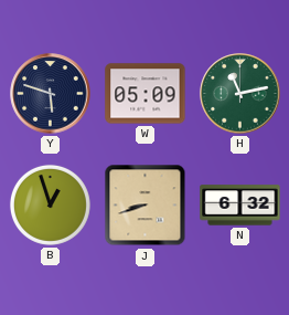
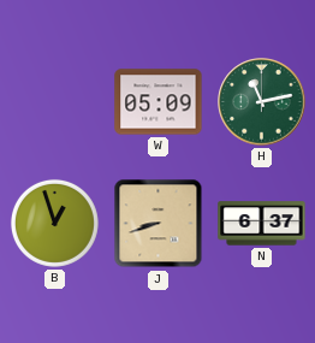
Y: 5:48 -> none (51, 94)
N: 6:32 -> 6:37 (262, 224)
